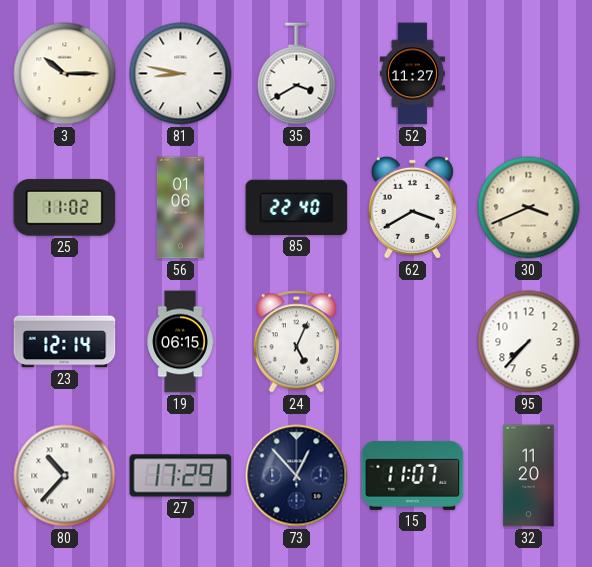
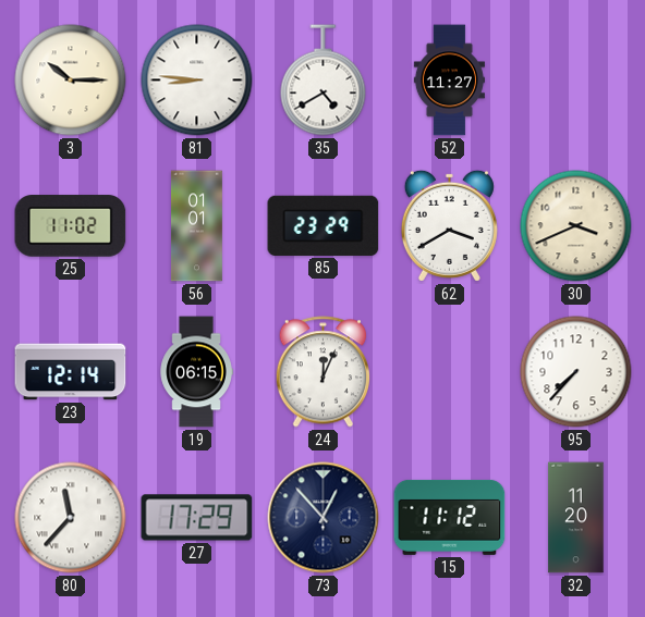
81: 8:47 -> 8:46 (197, 81)
35: 3:40 -> 4:40 (324, 81)
56: 01:06 -> 01:01 (196, 226)
85: 22:40 -> 23:29 (324, 225)
24: 5:04 -> 12:04 (322, 372)
80: 10:37 -> 11:37 (71, 518)
15: 11:07 -> 11:12 (450, 517)
